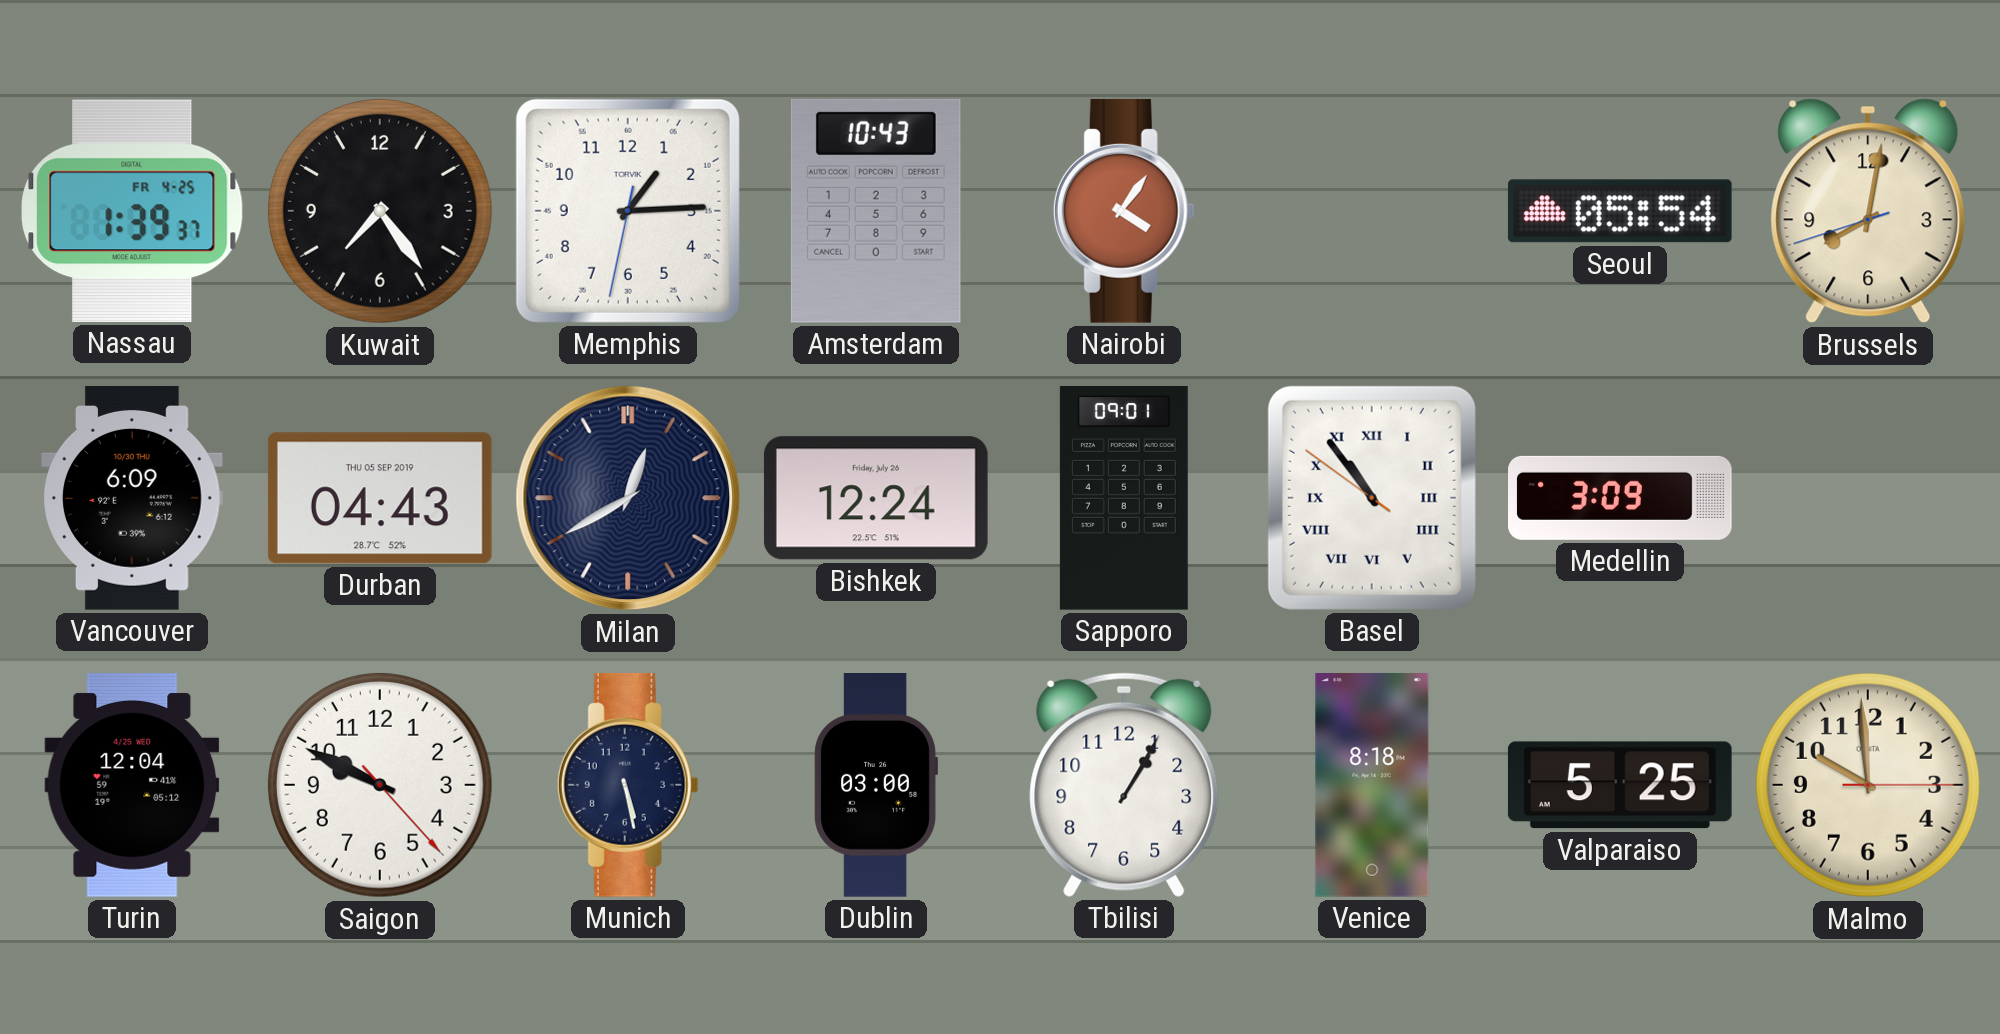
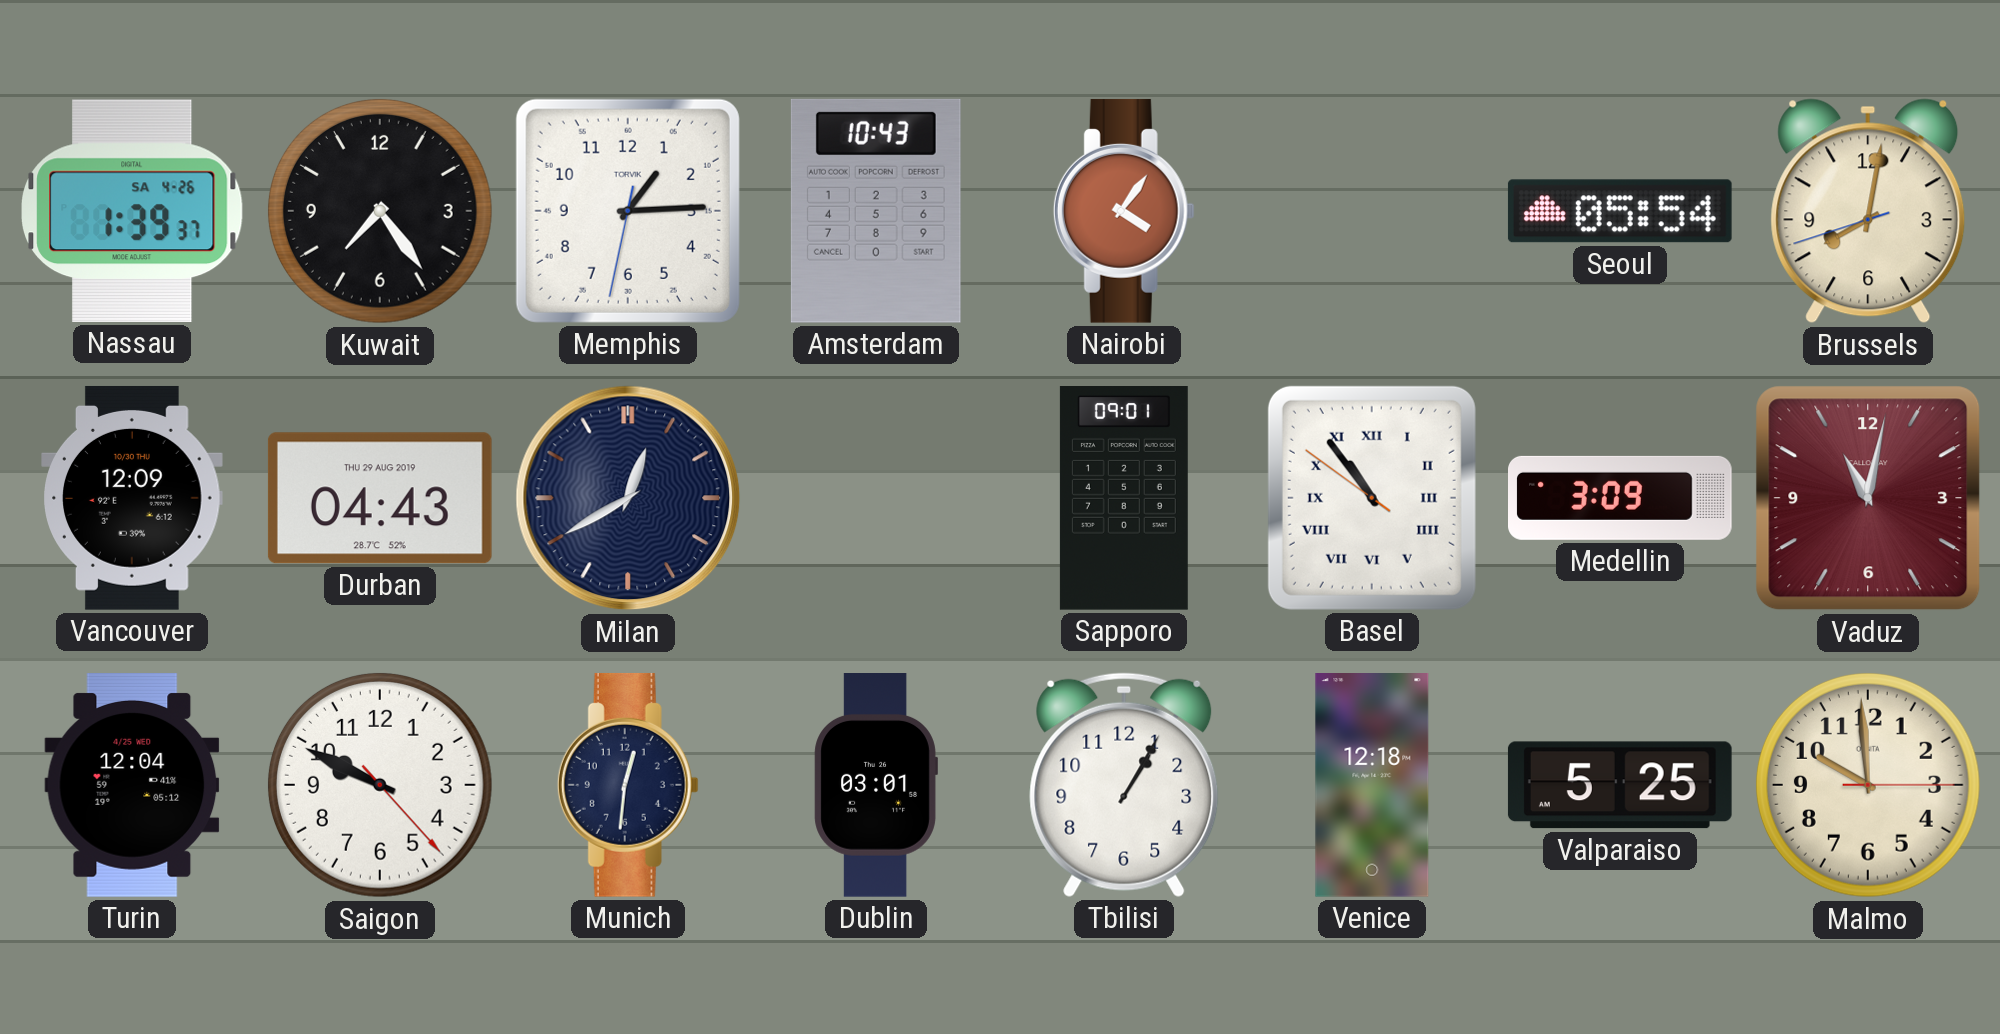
Nassau date: FR 4-25 -> SA 4-26 (132, 211)
Vancouver: 6:09 -> 12:09 (132, 498)
Durban date: THU 05 SEP 2019 -> THU 29 AUG 2019 (380, 498)
Bishkek: 12:24 -> none (876, 498)
Vaduz: none -> 11:02 (1868, 498)
Munich: 5:28 -> 12:31 (628, 785)
Dublin: 03:00 -> 03:01 (876, 786)
Venice: 8:18 -> 12:18 (1372, 786)
